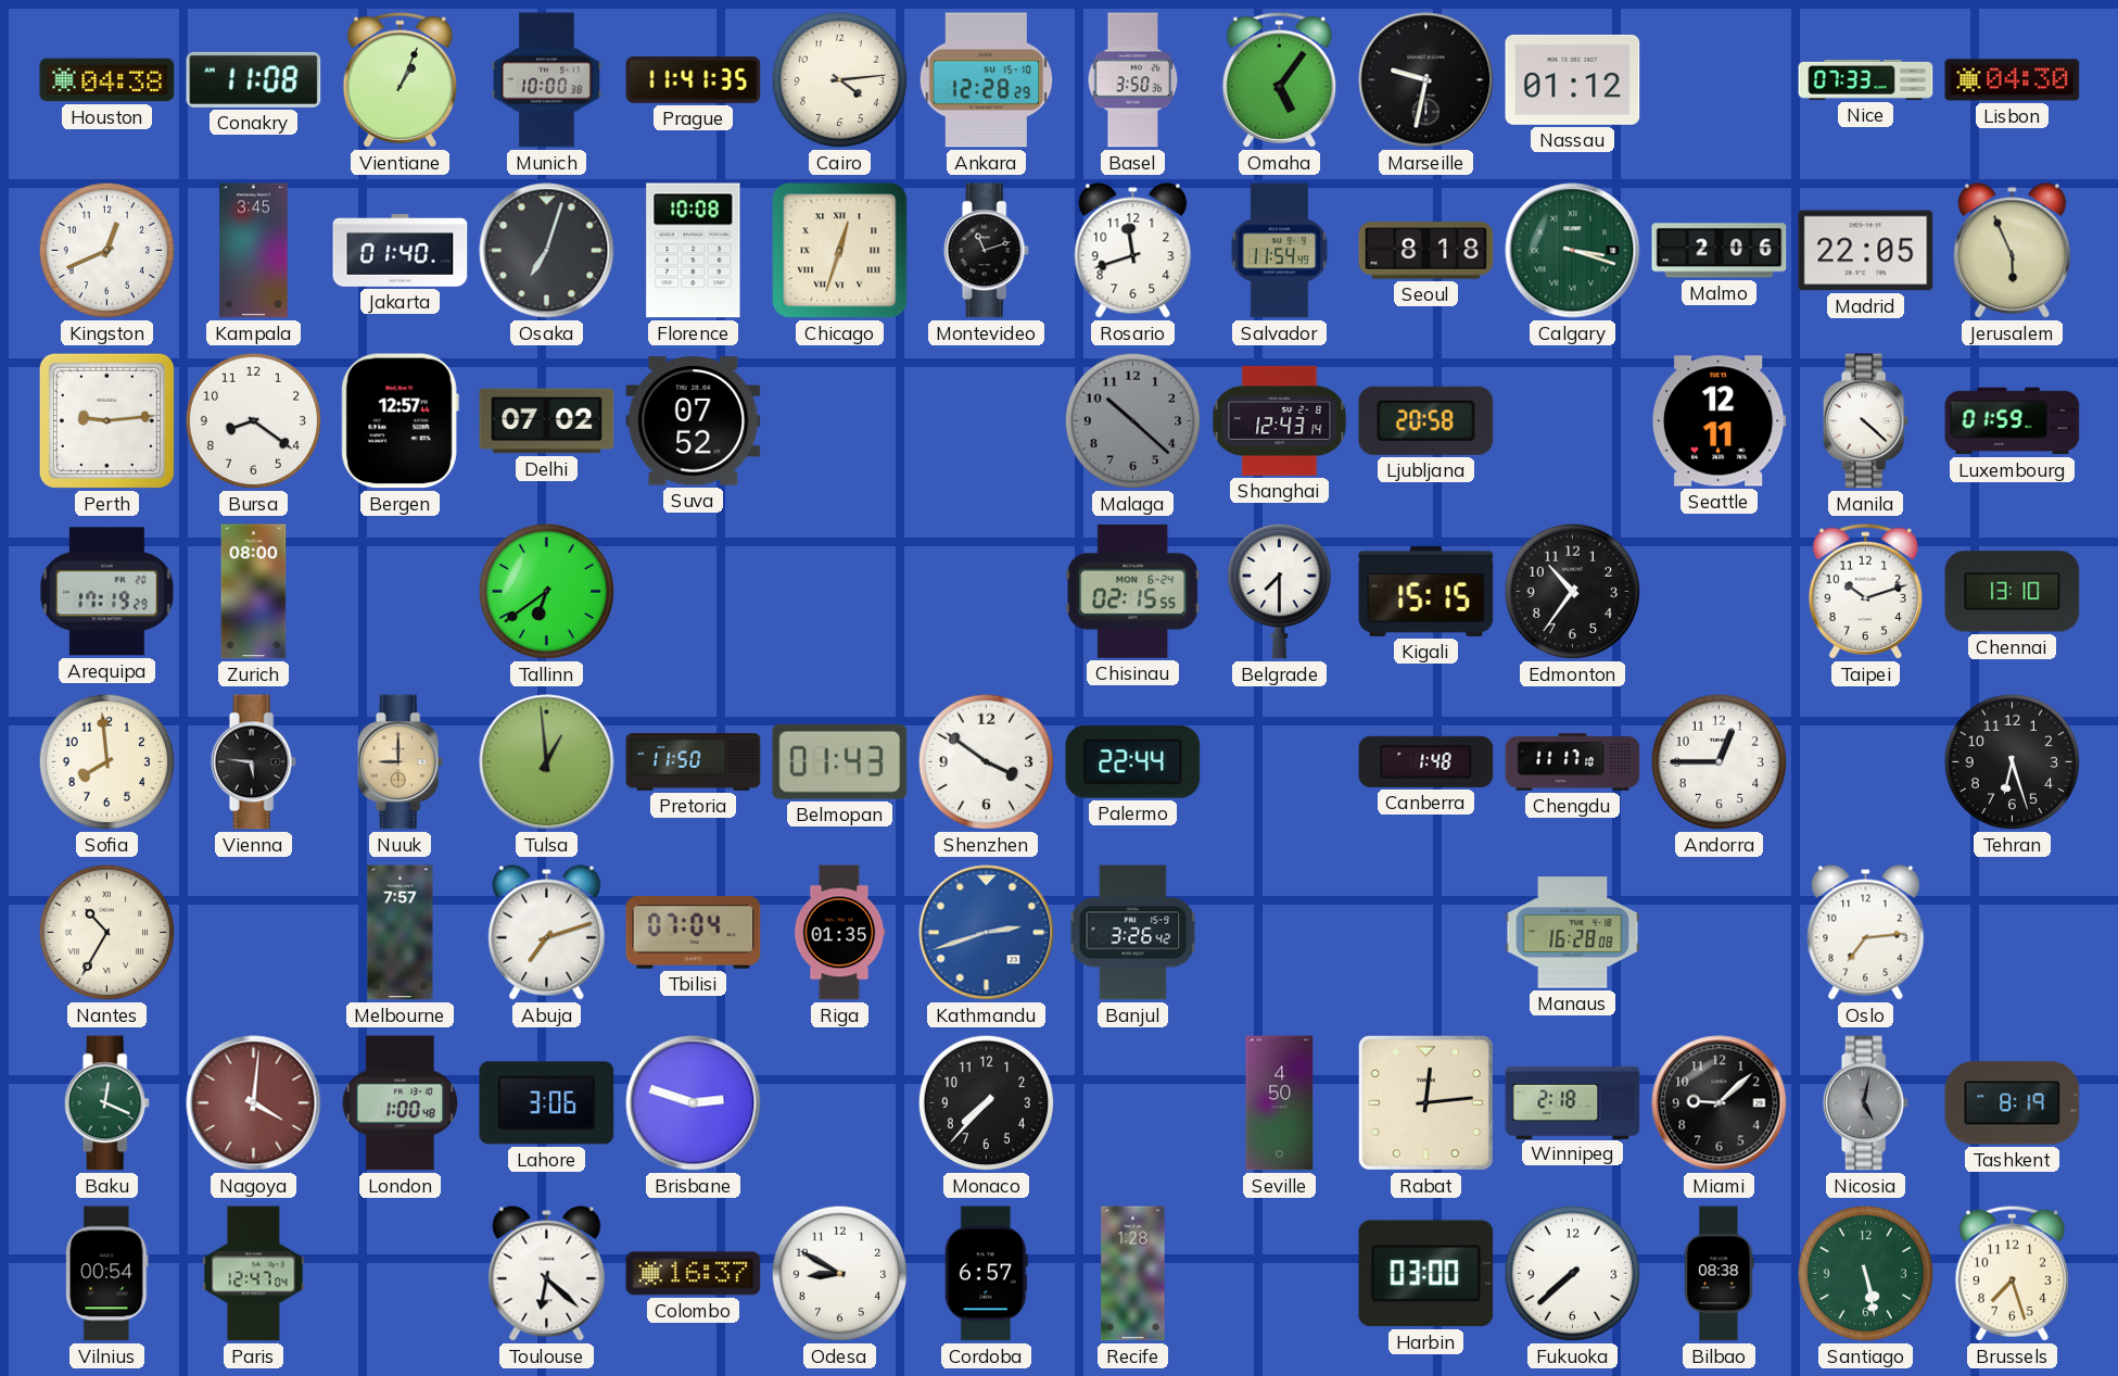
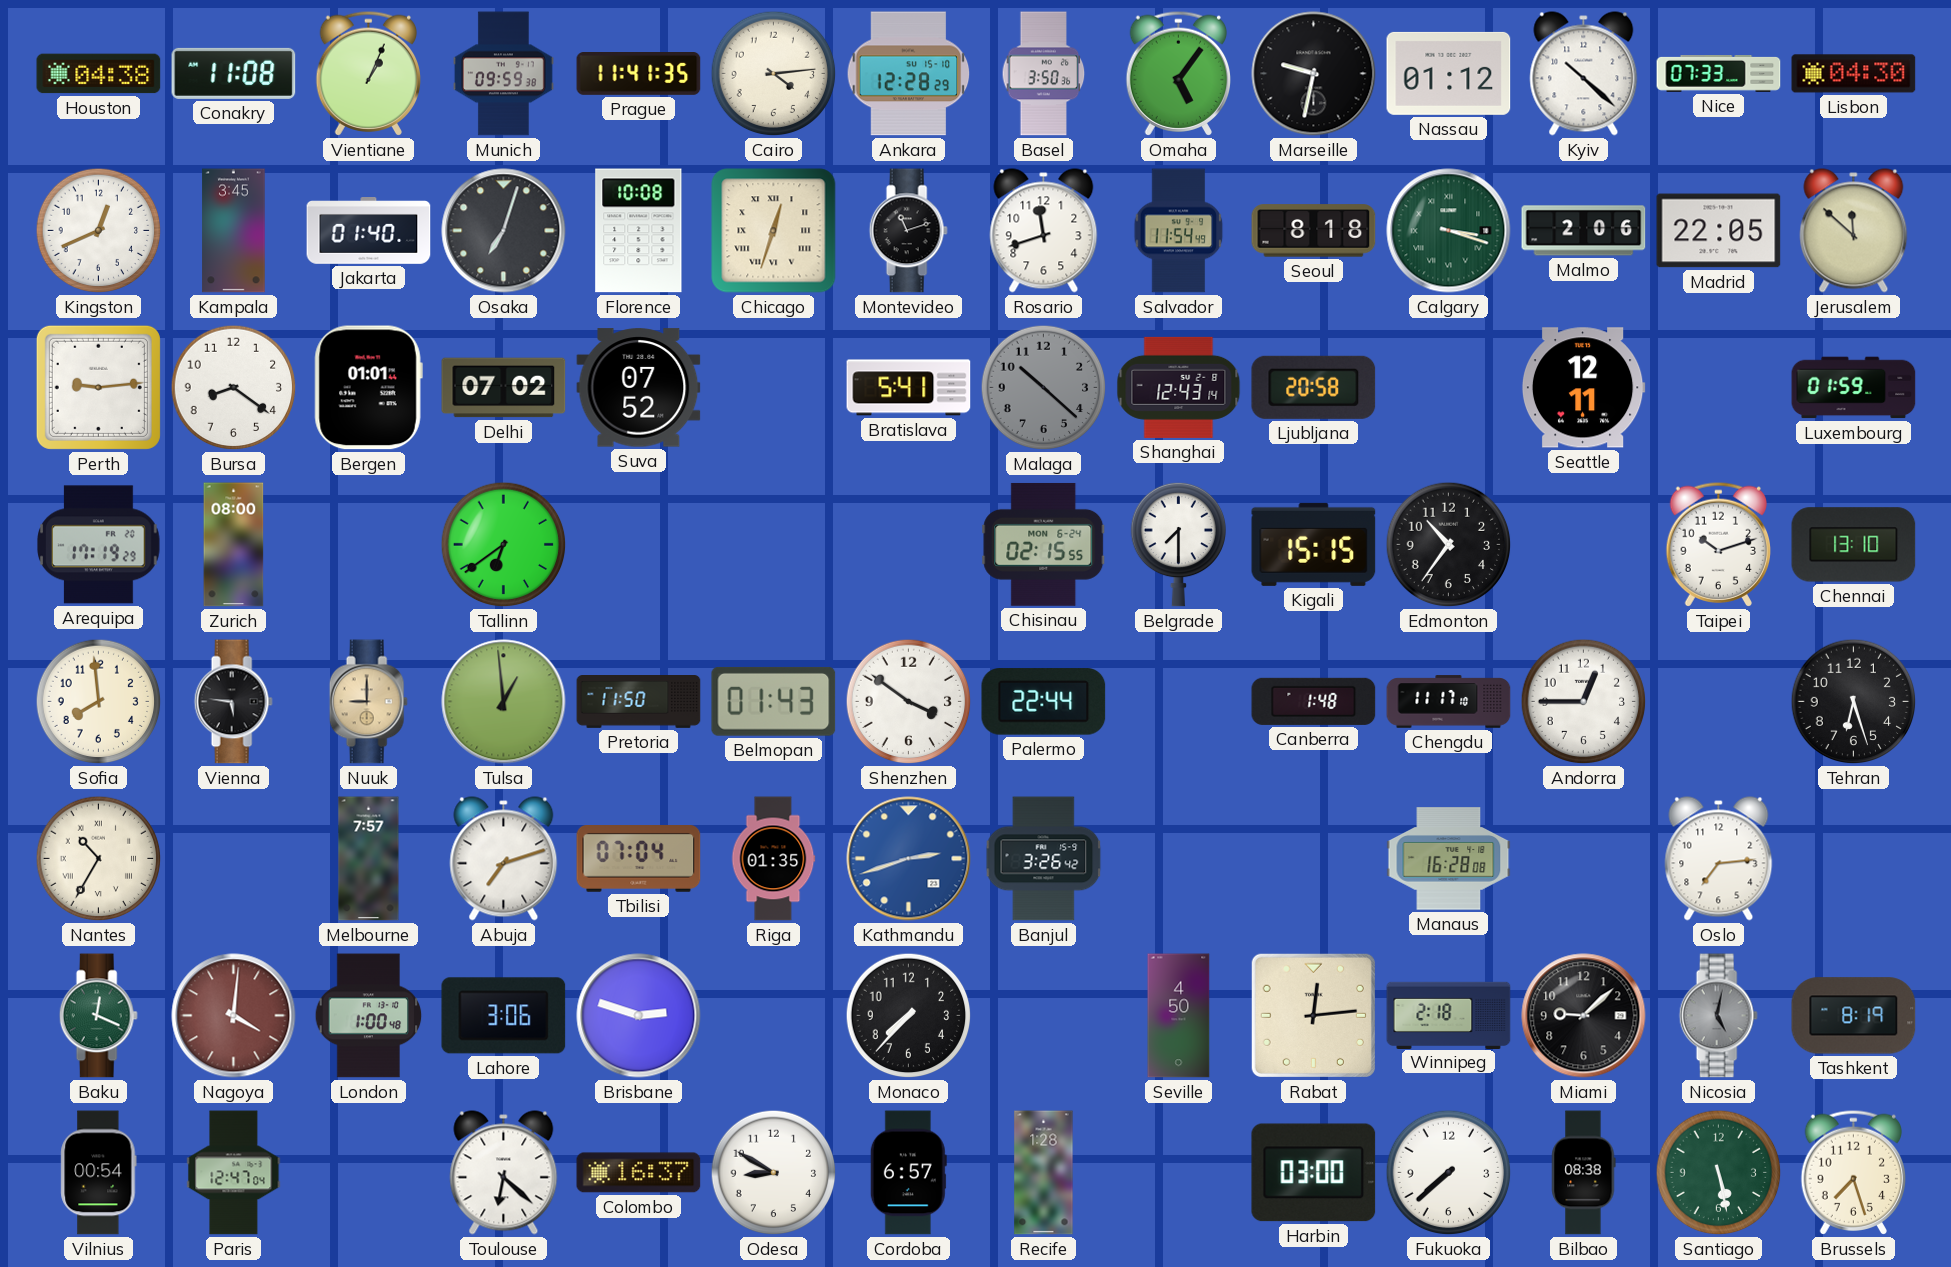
Munich: 10:00 -> 09:59 (503, 74)
Kyiv: none -> 10:22 (1584, 74)
Jerusalem: 5:56 -> 11:52 (1854, 231)
Bergen: 12:57 -> 01:01 (368, 388)
Bratislava: none -> 5:41 (909, 388)
Manila: 4:22 -> none (1865, 421)
